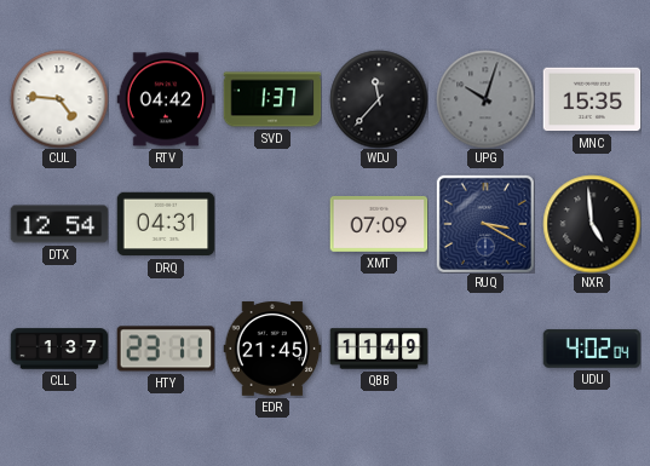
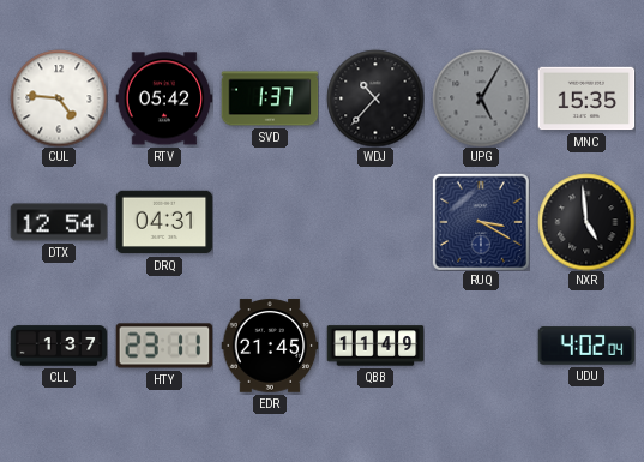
RTV: 04:42 -> 05:42 (164, 98)
WDJ: 11:37 -> 10:37 (375, 98)
UPG: 10:03 -> 5:05 (481, 98)
XMT: 07:09 -> none (379, 224)
